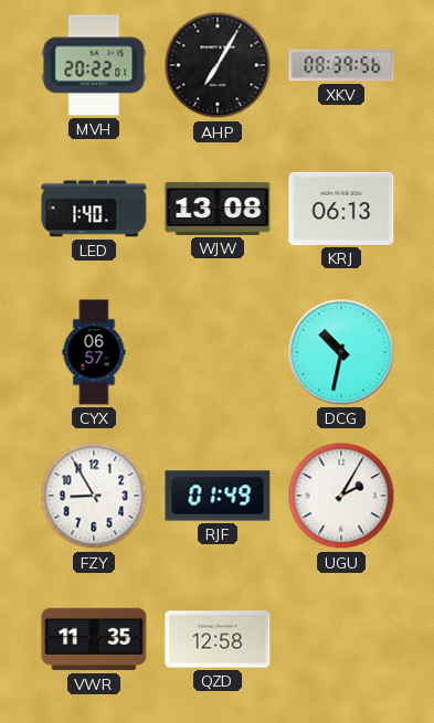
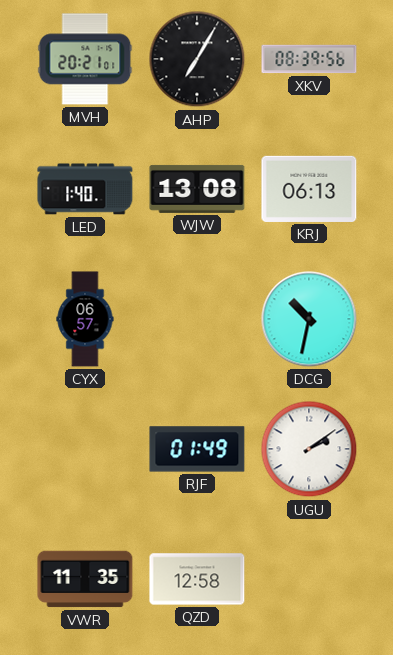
MVH: 20:22 -> 20:21 (85, 59)
FZY: 8:55 -> none (94, 496)
UGU: 2:05 -> 2:09 (309, 449)
